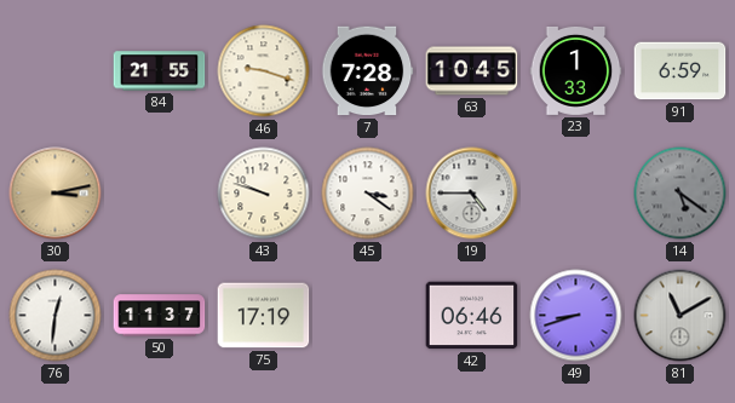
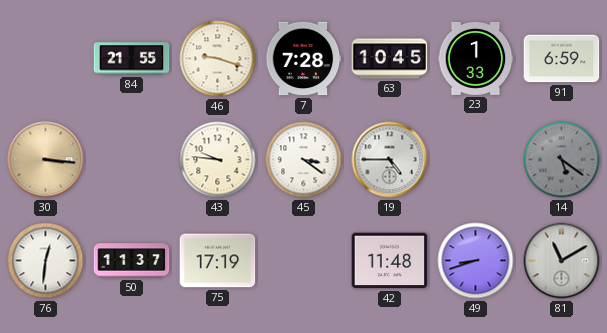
30: 3:13 -> 3:16 (46, 160)
43: 9:48 -> 9:46 (218, 160)
42: 06:46 -> 11:48 (390, 261)
